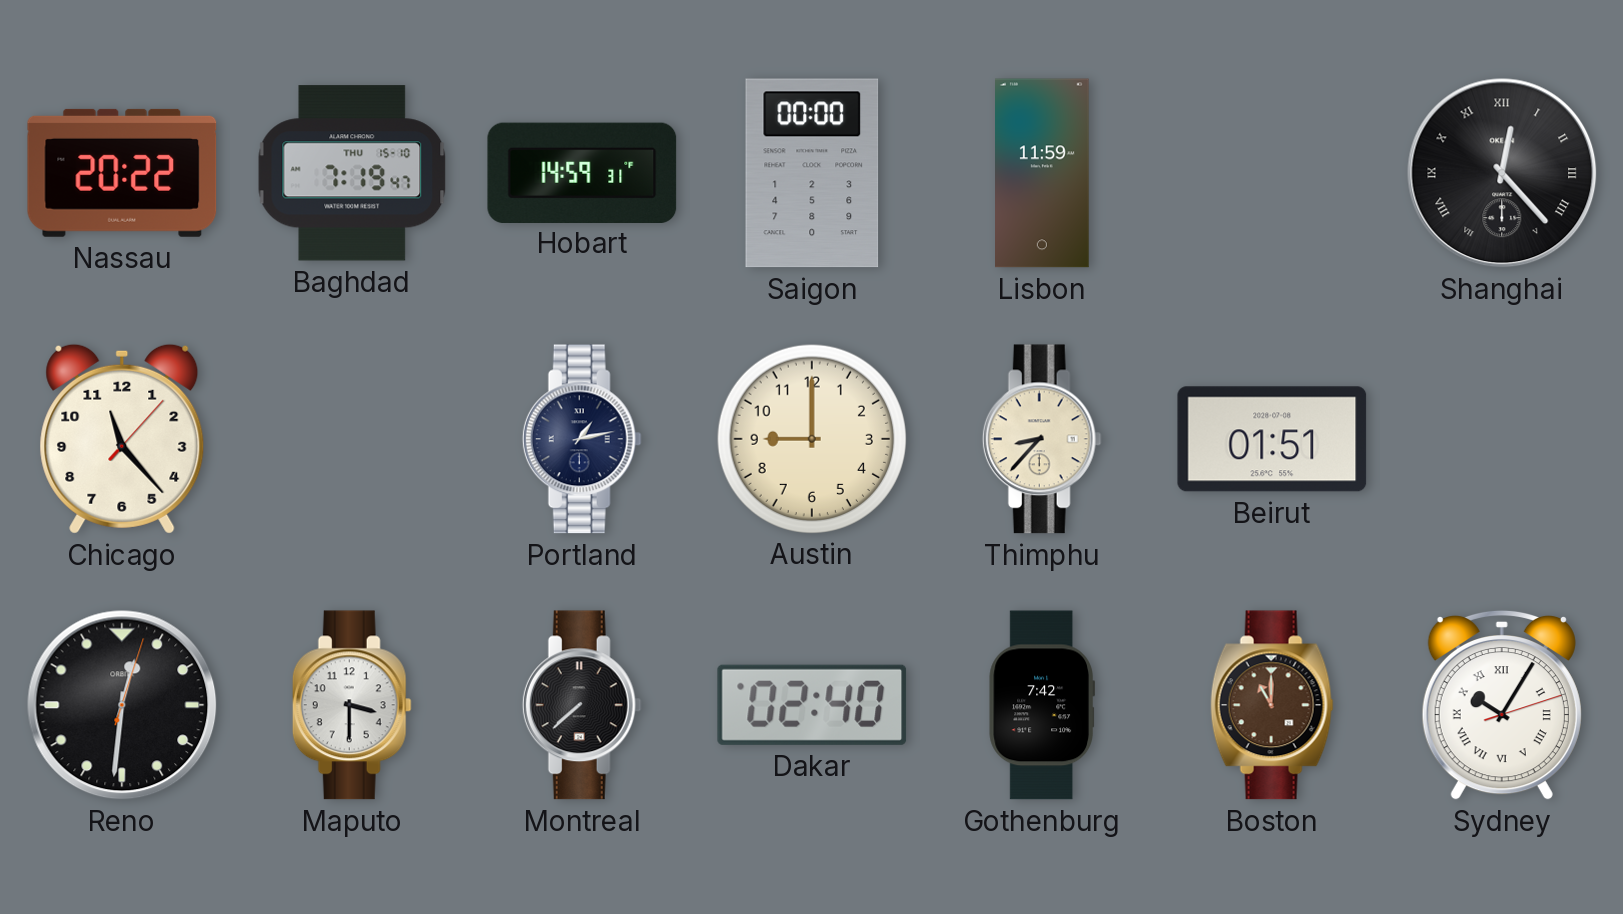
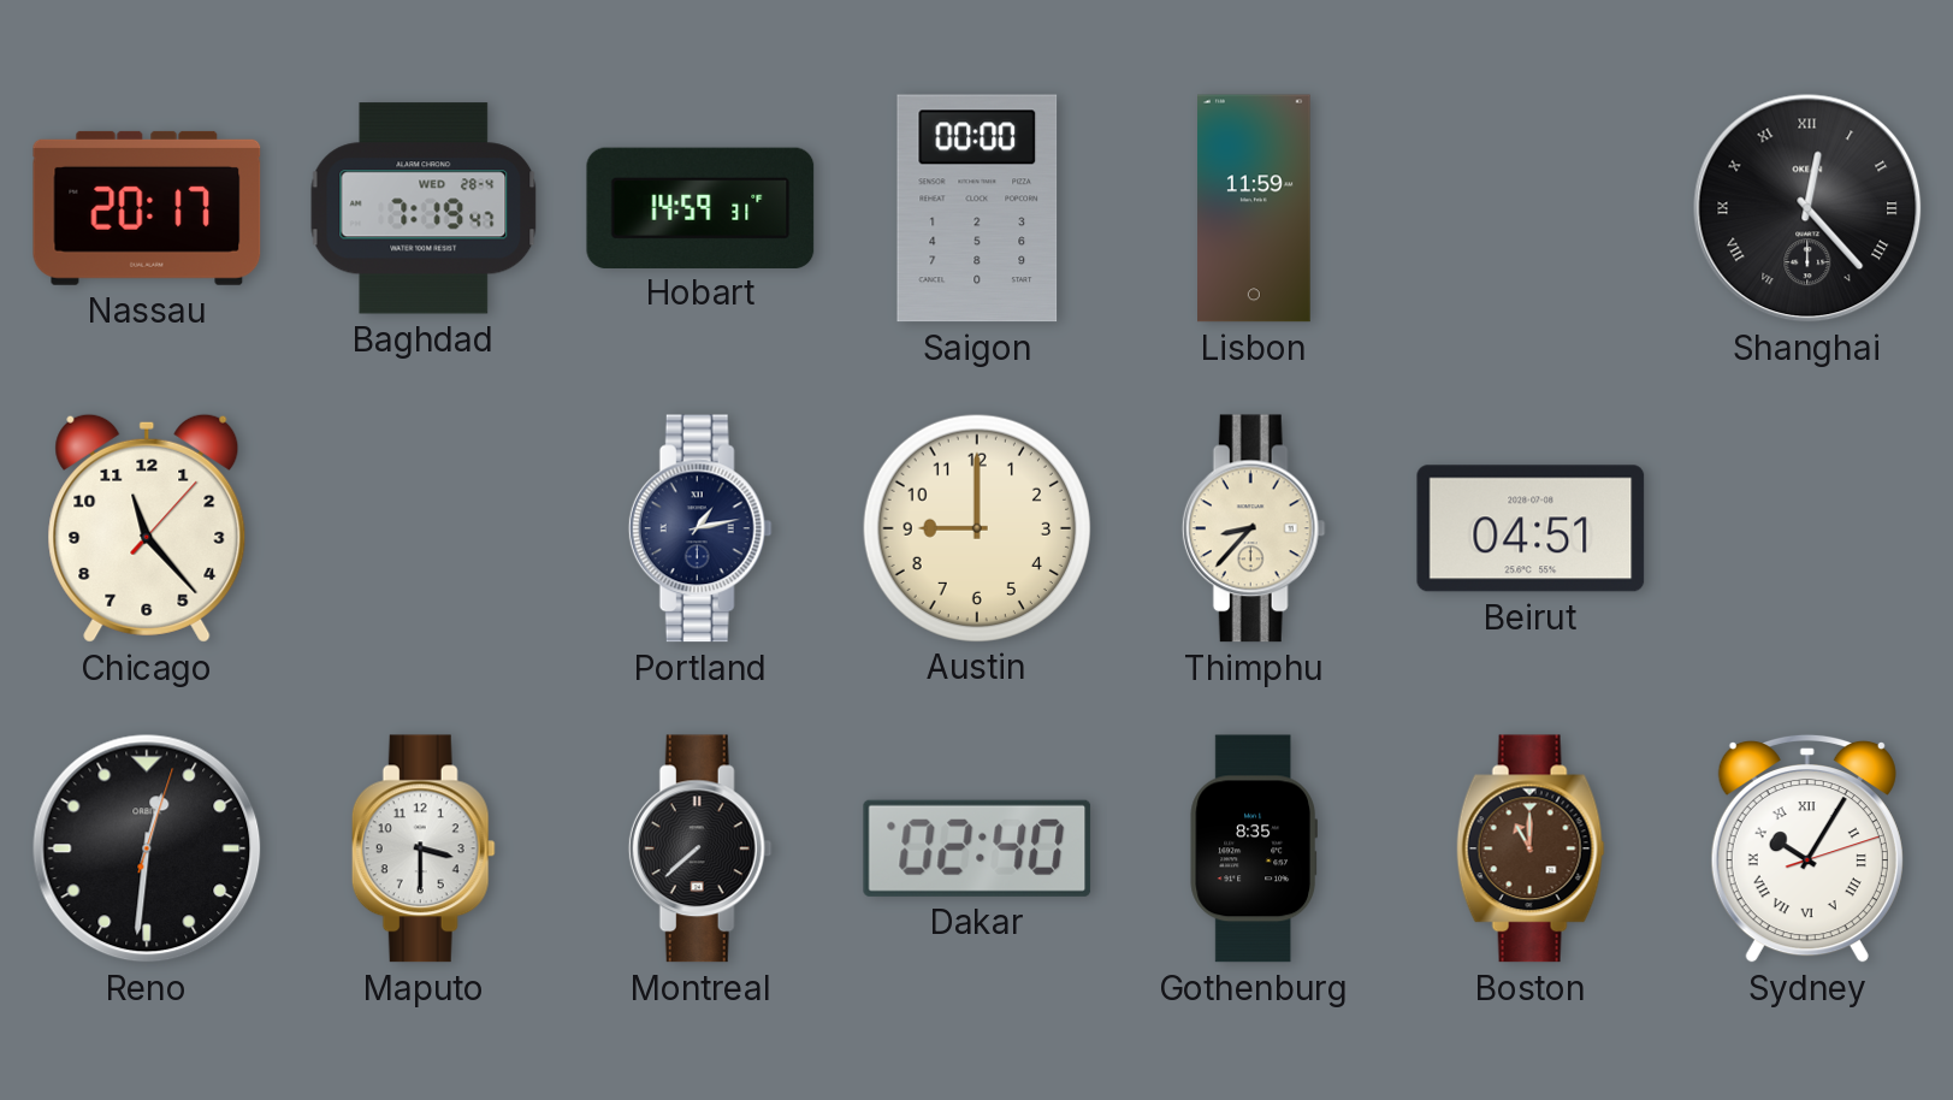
Nassau: 20:22 -> 20:17 (147, 208)
Baghdad date: THU 15-10 -> WED 28-4 (424, 208)
Beirut: 01:51 -> 04:51 (1531, 528)
Gothenburg: 7:42 -> 8:35 (1253, 848)
